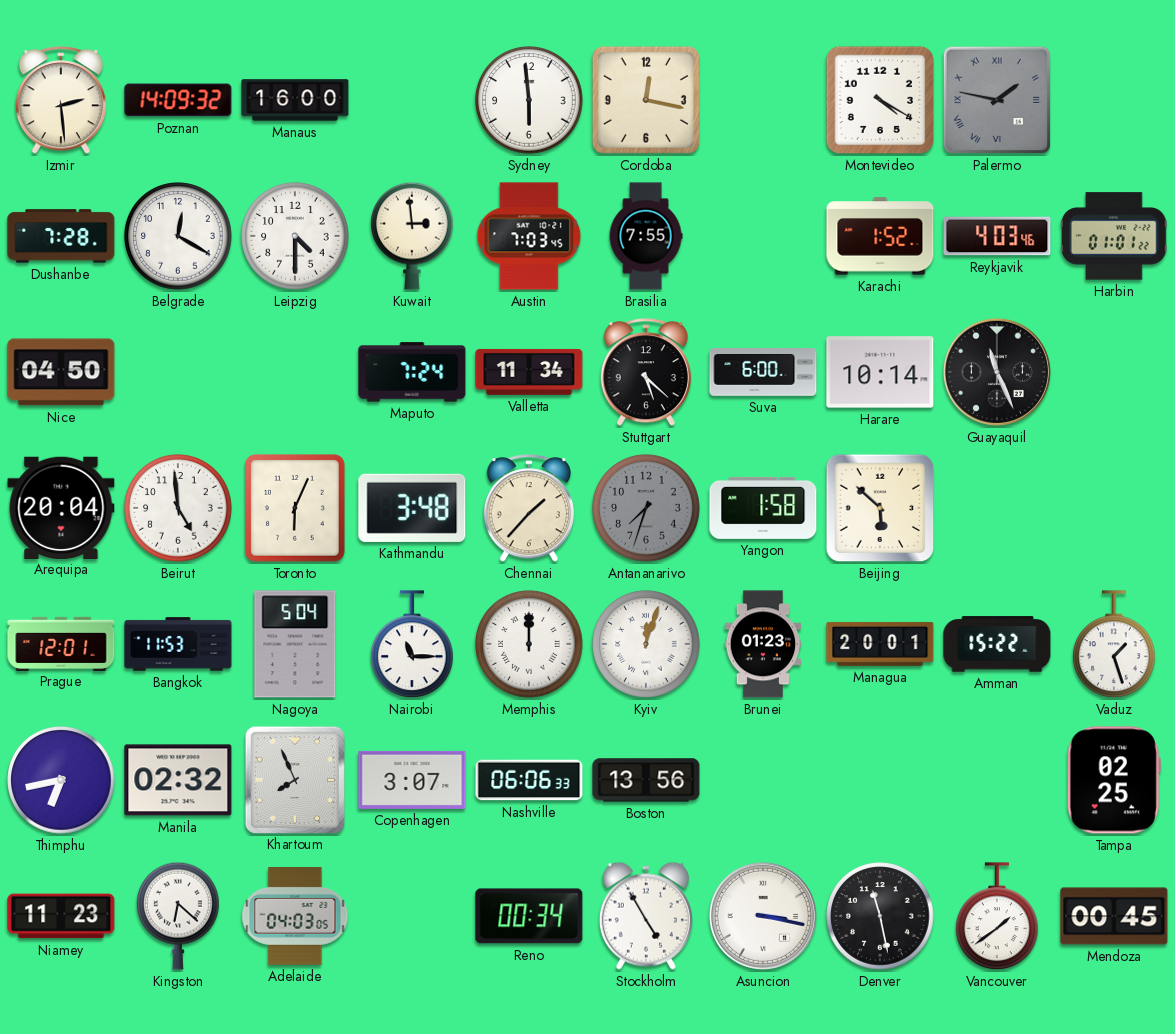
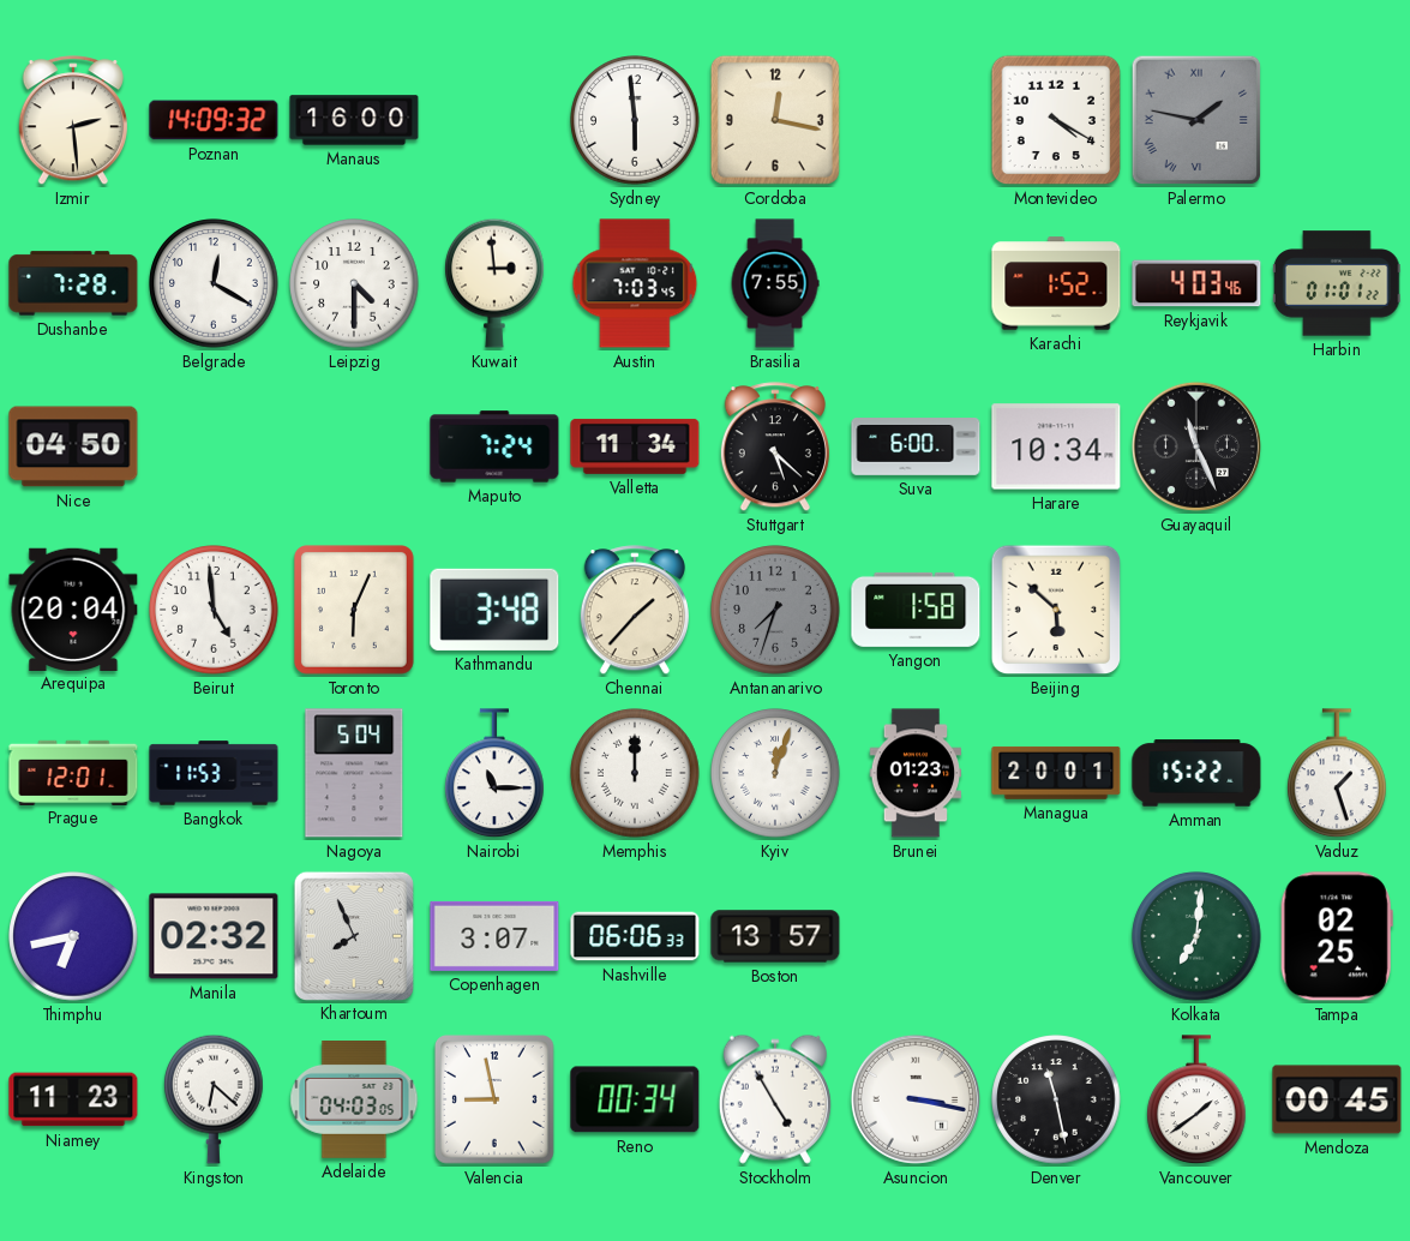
Harare: 10:14 -> 10:34 (1056, 446)
Boston: 13:56 -> 13:57 (775, 936)
Kolkata: none -> 7:01 (1196, 936)
Valencia: none -> 8:58 (494, 1101)
